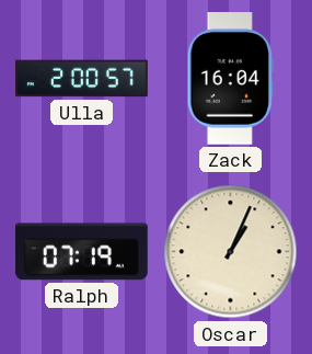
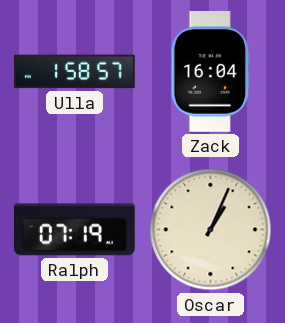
Ulla: 2:00 -> 1:58 (75, 72)
